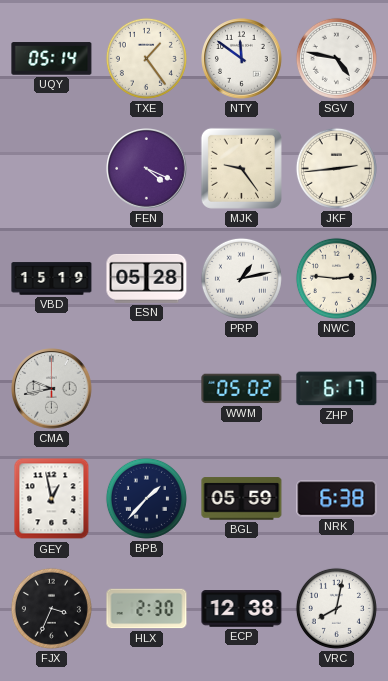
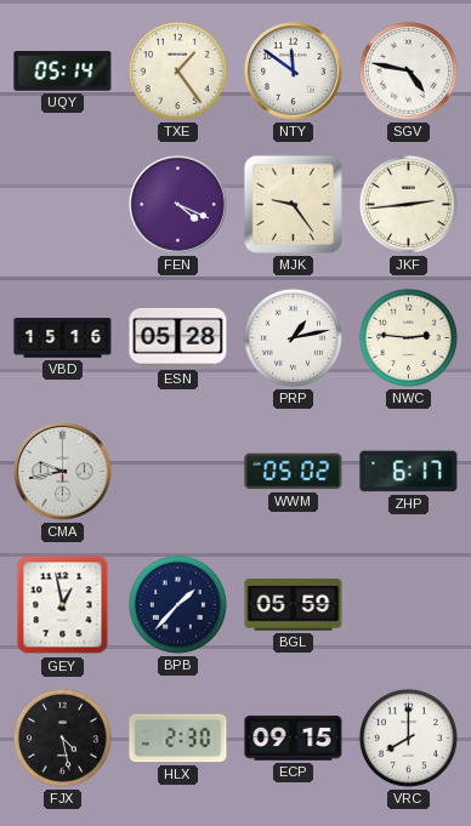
VBD: 15:19 -> 15:16 (63, 338)
NRK: 6:38 -> none (337, 499)
FJX: 3:34 -> 4:28 (62, 737)
ECP: 12:38 -> 09:15 (294, 739)
VRC: 8:02 -> 8:00 (408, 737)
